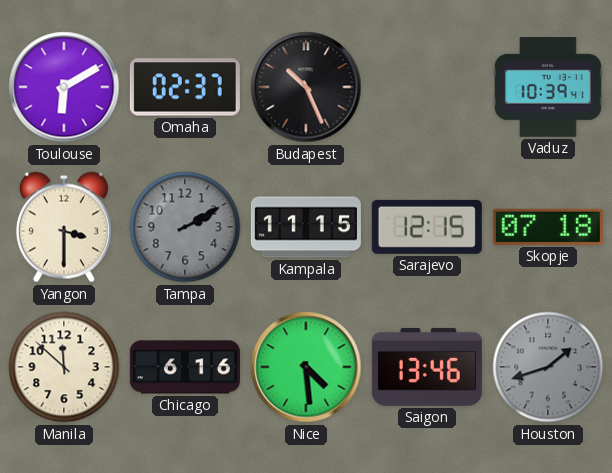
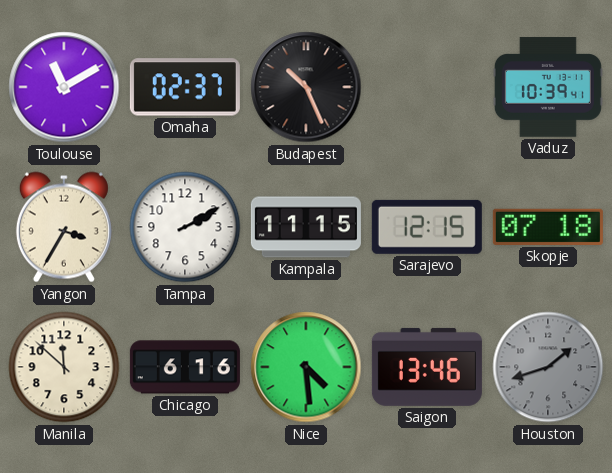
Toulouse: 6:10 -> 11:10 (64, 87)
Yangon: 3:30 -> 3:35 (64, 227)
Tampa dial: grey -> white (185, 227)
